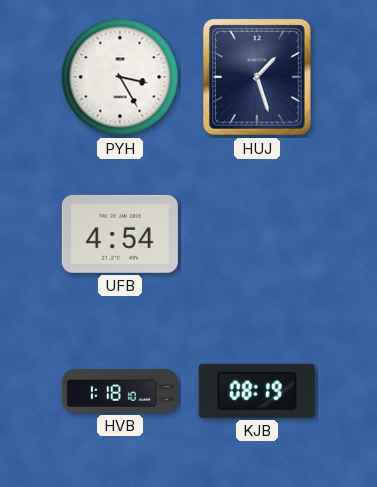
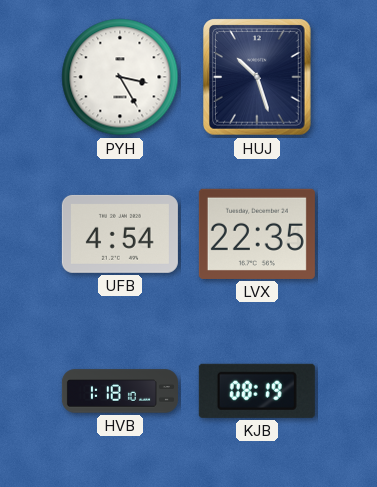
HUJ: 1:27 -> 10:27 (258, 77)
LVX: none -> 22:35 (257, 234)
